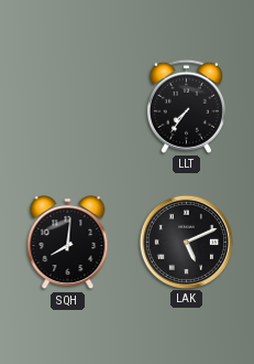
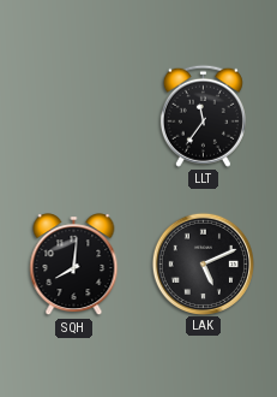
LLT: 7:36 -> 11:36 (203, 115)
